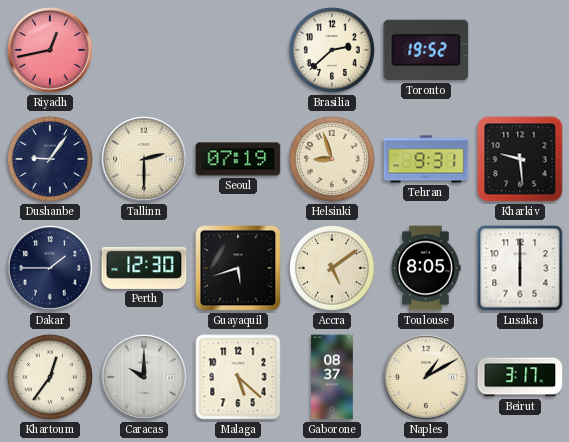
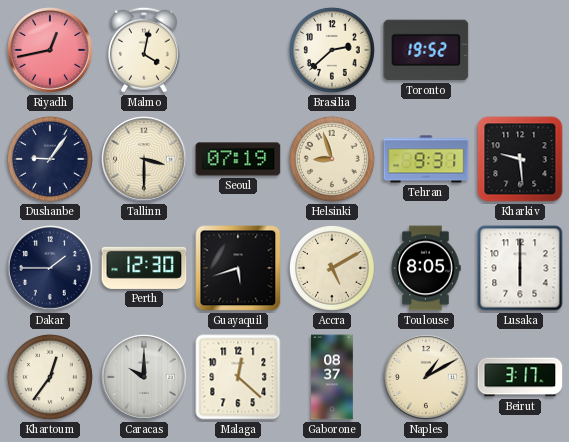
Malmo: none -> 4:02 (144, 50)
Tallinn: 2:30 -> 3:30 (145, 160)
Accra: 5:09 -> 5:10 (332, 268)
Malaga: 5:22 -> 12:22 (238, 377)
